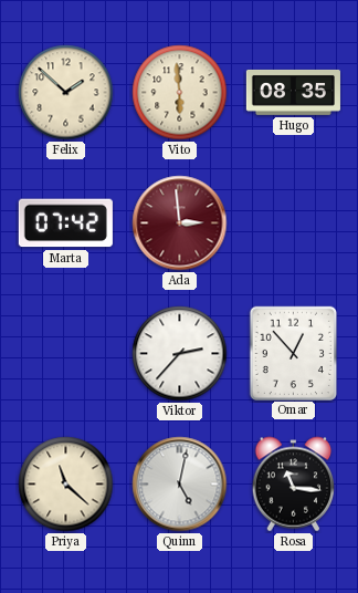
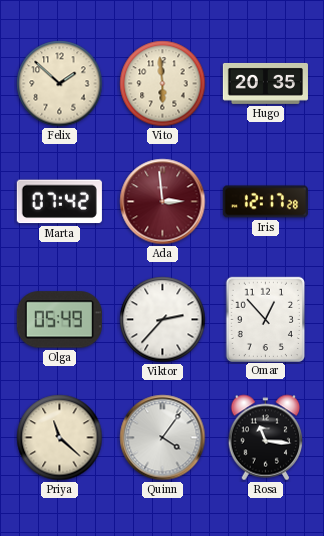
Hugo: 08:35 -> 20:35 (265, 83)
Iris: none -> 12:17 (265, 202)
Olga: none -> 05:49 (59, 320)
Quinn: 5:02 -> 4:06 (163, 438)
